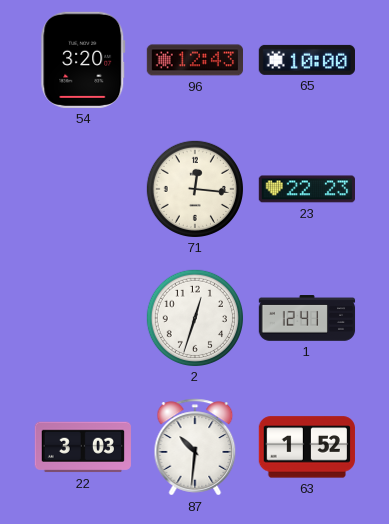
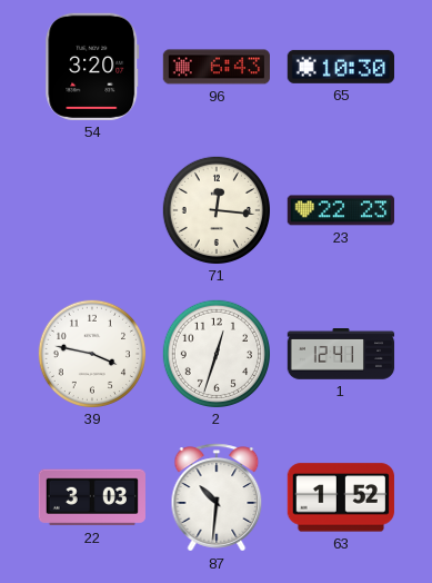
96: 12:43 -> 6:43 (215, 67)
65: 10:00 -> 10:30 (340, 67)
39: none -> 3:47 (91, 353)
